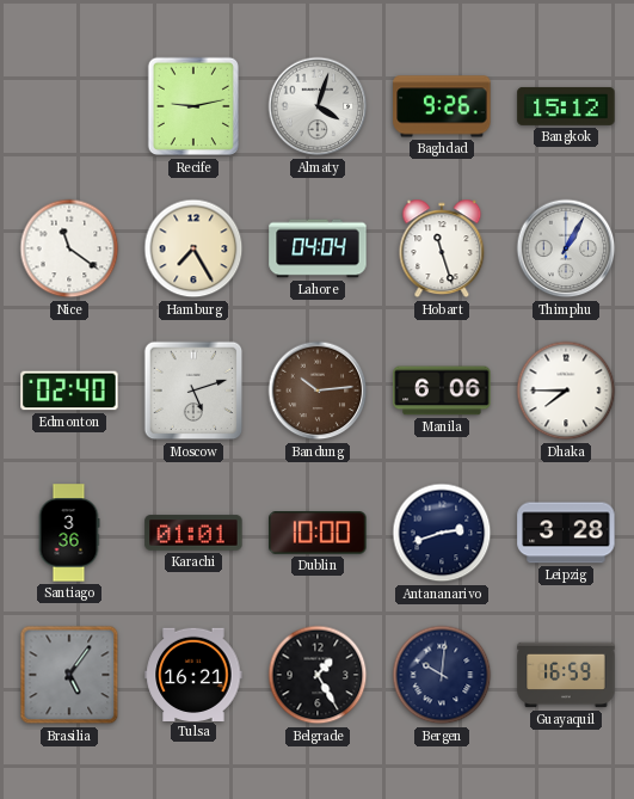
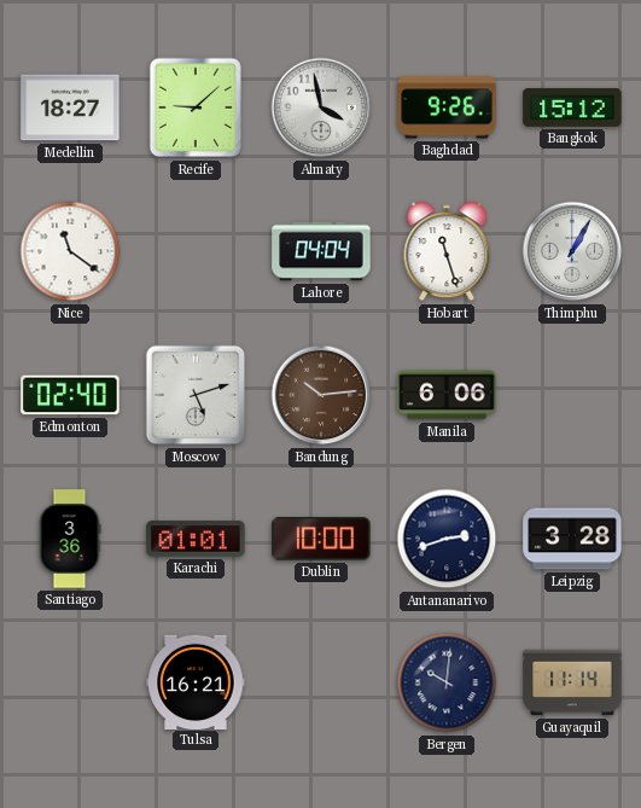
Medellin: none -> 18:27 (70, 107)
Recife: 9:13 -> 9:08 (194, 107)
Almaty: 4:03 -> 3:58 (321, 107)
Hamburg: 7:25 -> none (193, 248)
Dhaka: 7:45 -> none (566, 391)
Brasilia: 5:06 -> none (69, 675)
Belgrade: 1:25 -> none (318, 675)
Guayaquil: 16:59 -> 11:14 (572, 682)
